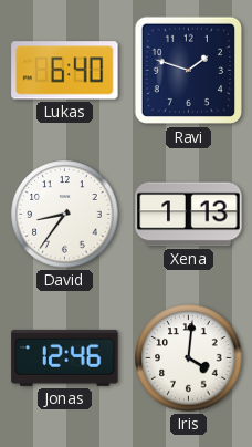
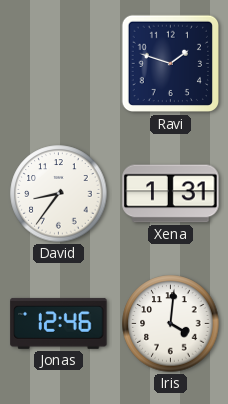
Lukas: 6:40 -> none (65, 71)
Xena: 1:13 -> 1:31 (171, 194)
